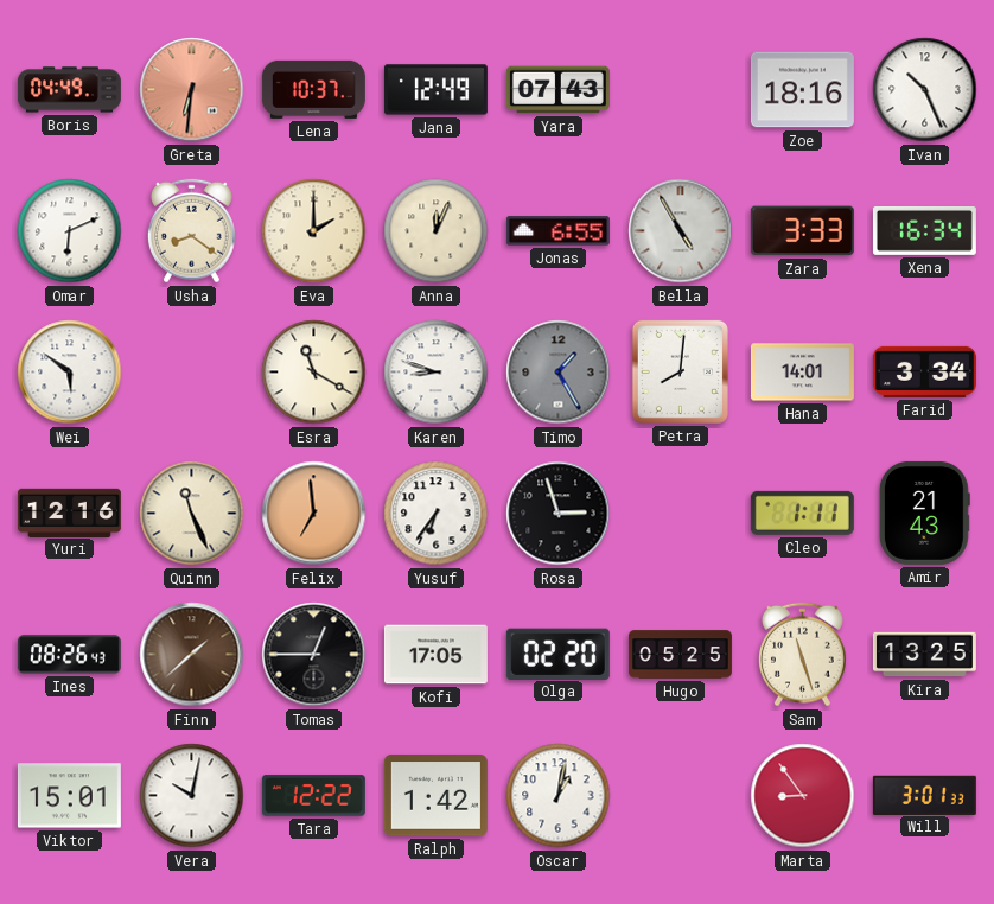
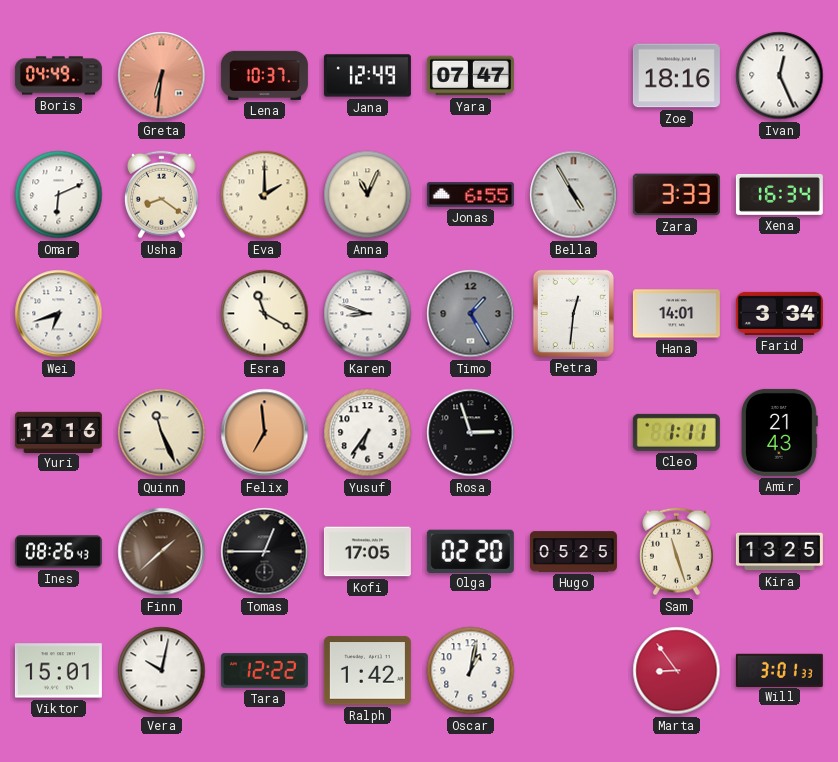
Yara: 07:43 -> 07:47 (470, 76)
Ivan: 10:26 -> 12:26 (780, 76)
Anna: 12:04 -> 11:04 (368, 195)
Wei: 5:51 -> 6:42 (59, 314)
Petra: 8:01 -> 12:31 (573, 313)
